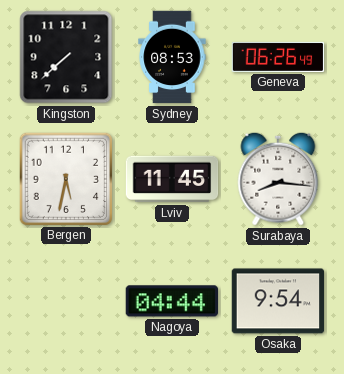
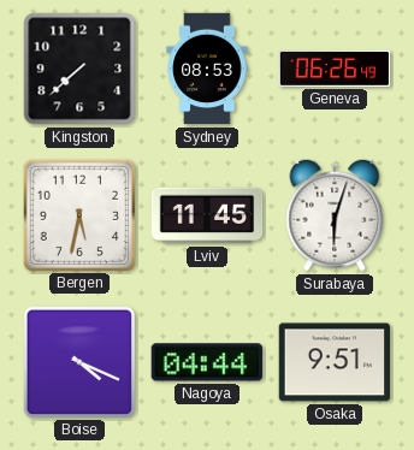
Surabaya: 8:16 -> 6:03 (335, 215)
Boise: none -> 4:19 (78, 361)
Osaka: 9:54 -> 9:51 (335, 362)
